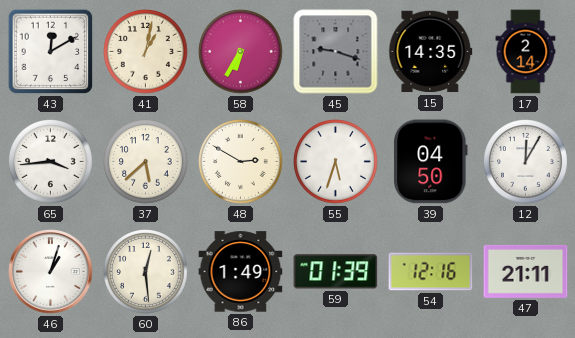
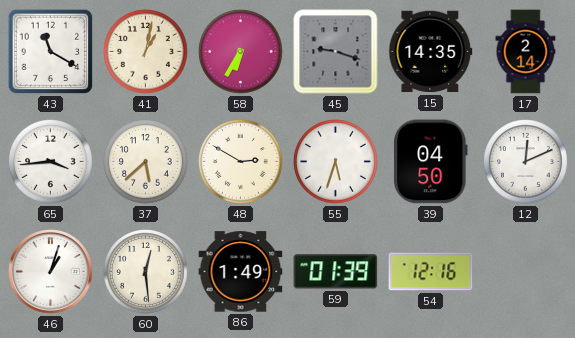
43: 12:10 -> 11:20 (51, 52)
12: 12:05 -> 12:11 (526, 162)
47: 21:11 -> none (526, 271)
